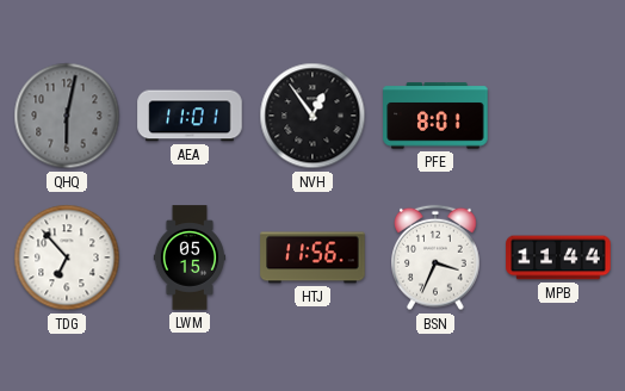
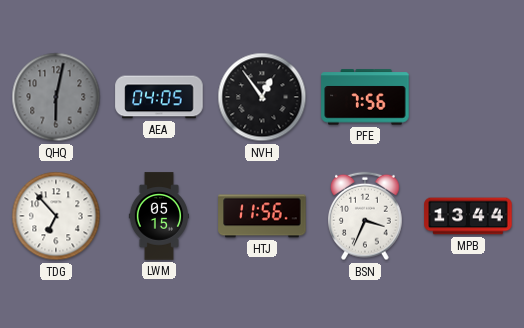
AEA: 11:01 -> 04:05 (159, 97)
PFE: 8:01 -> 7:56 (365, 97)
MPB: 11:44 -> 13:44 (468, 216)
